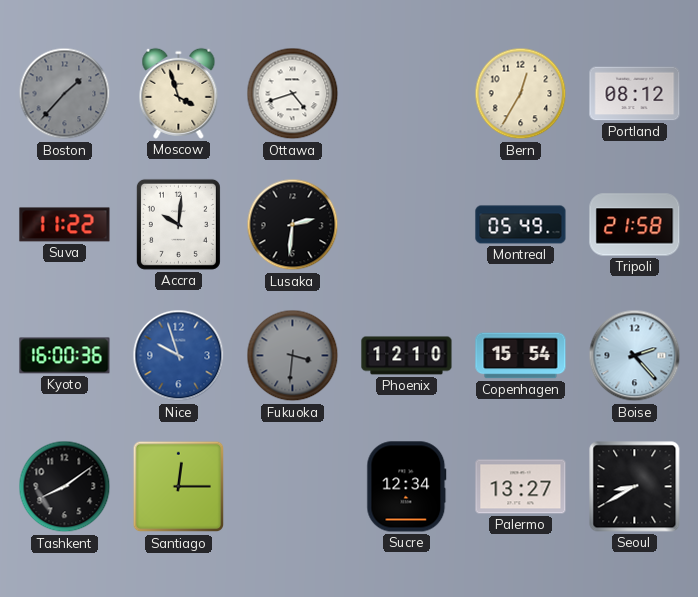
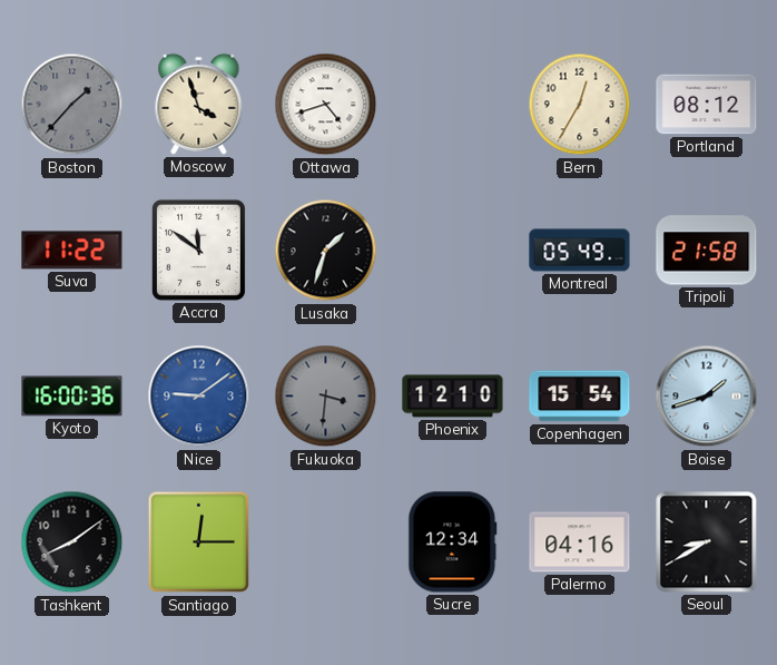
Accra: 10:01 -> 11:51 (198, 250)
Lusaka: 2:31 -> 1:33 (326, 251)
Nice: 9:57 -> 9:09 (199, 397)
Boise: 2:23 -> 1:42 (707, 397)
Palermo: 13:27 -> 04:16 (580, 542)
